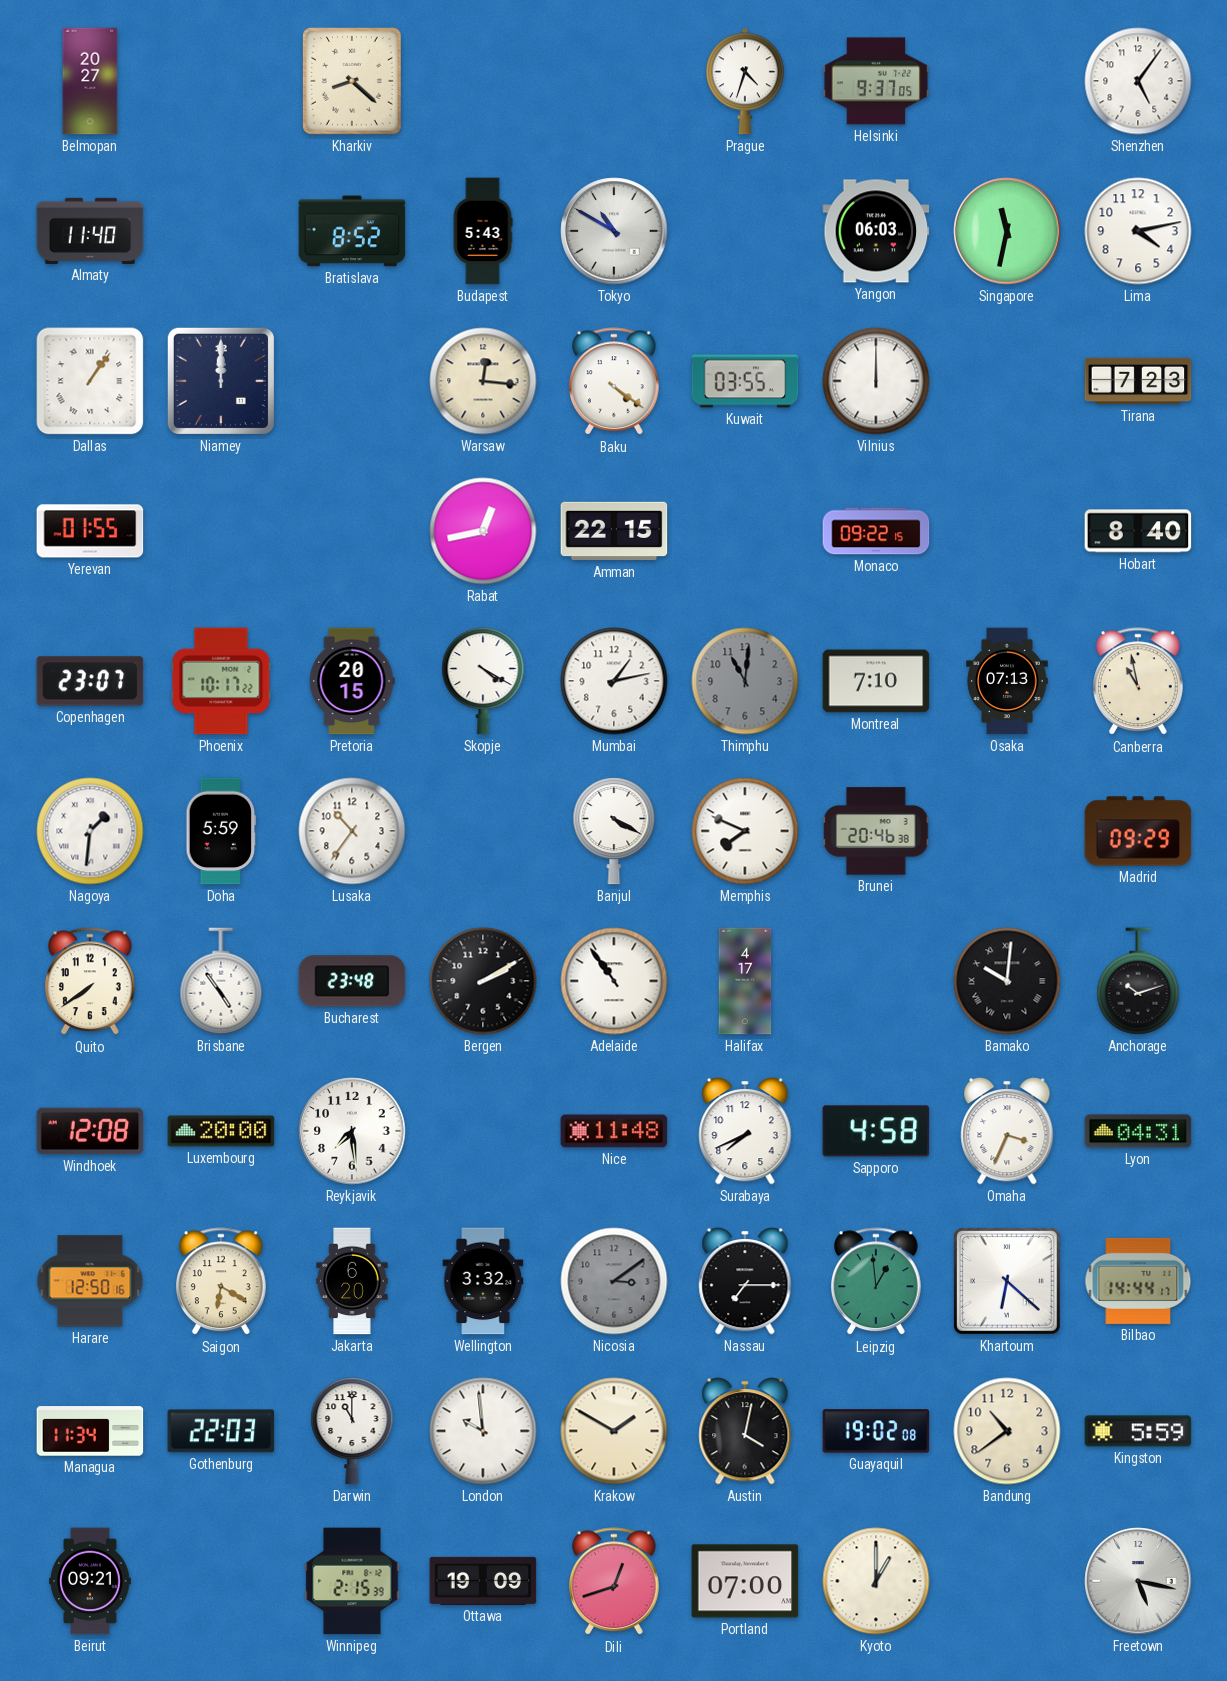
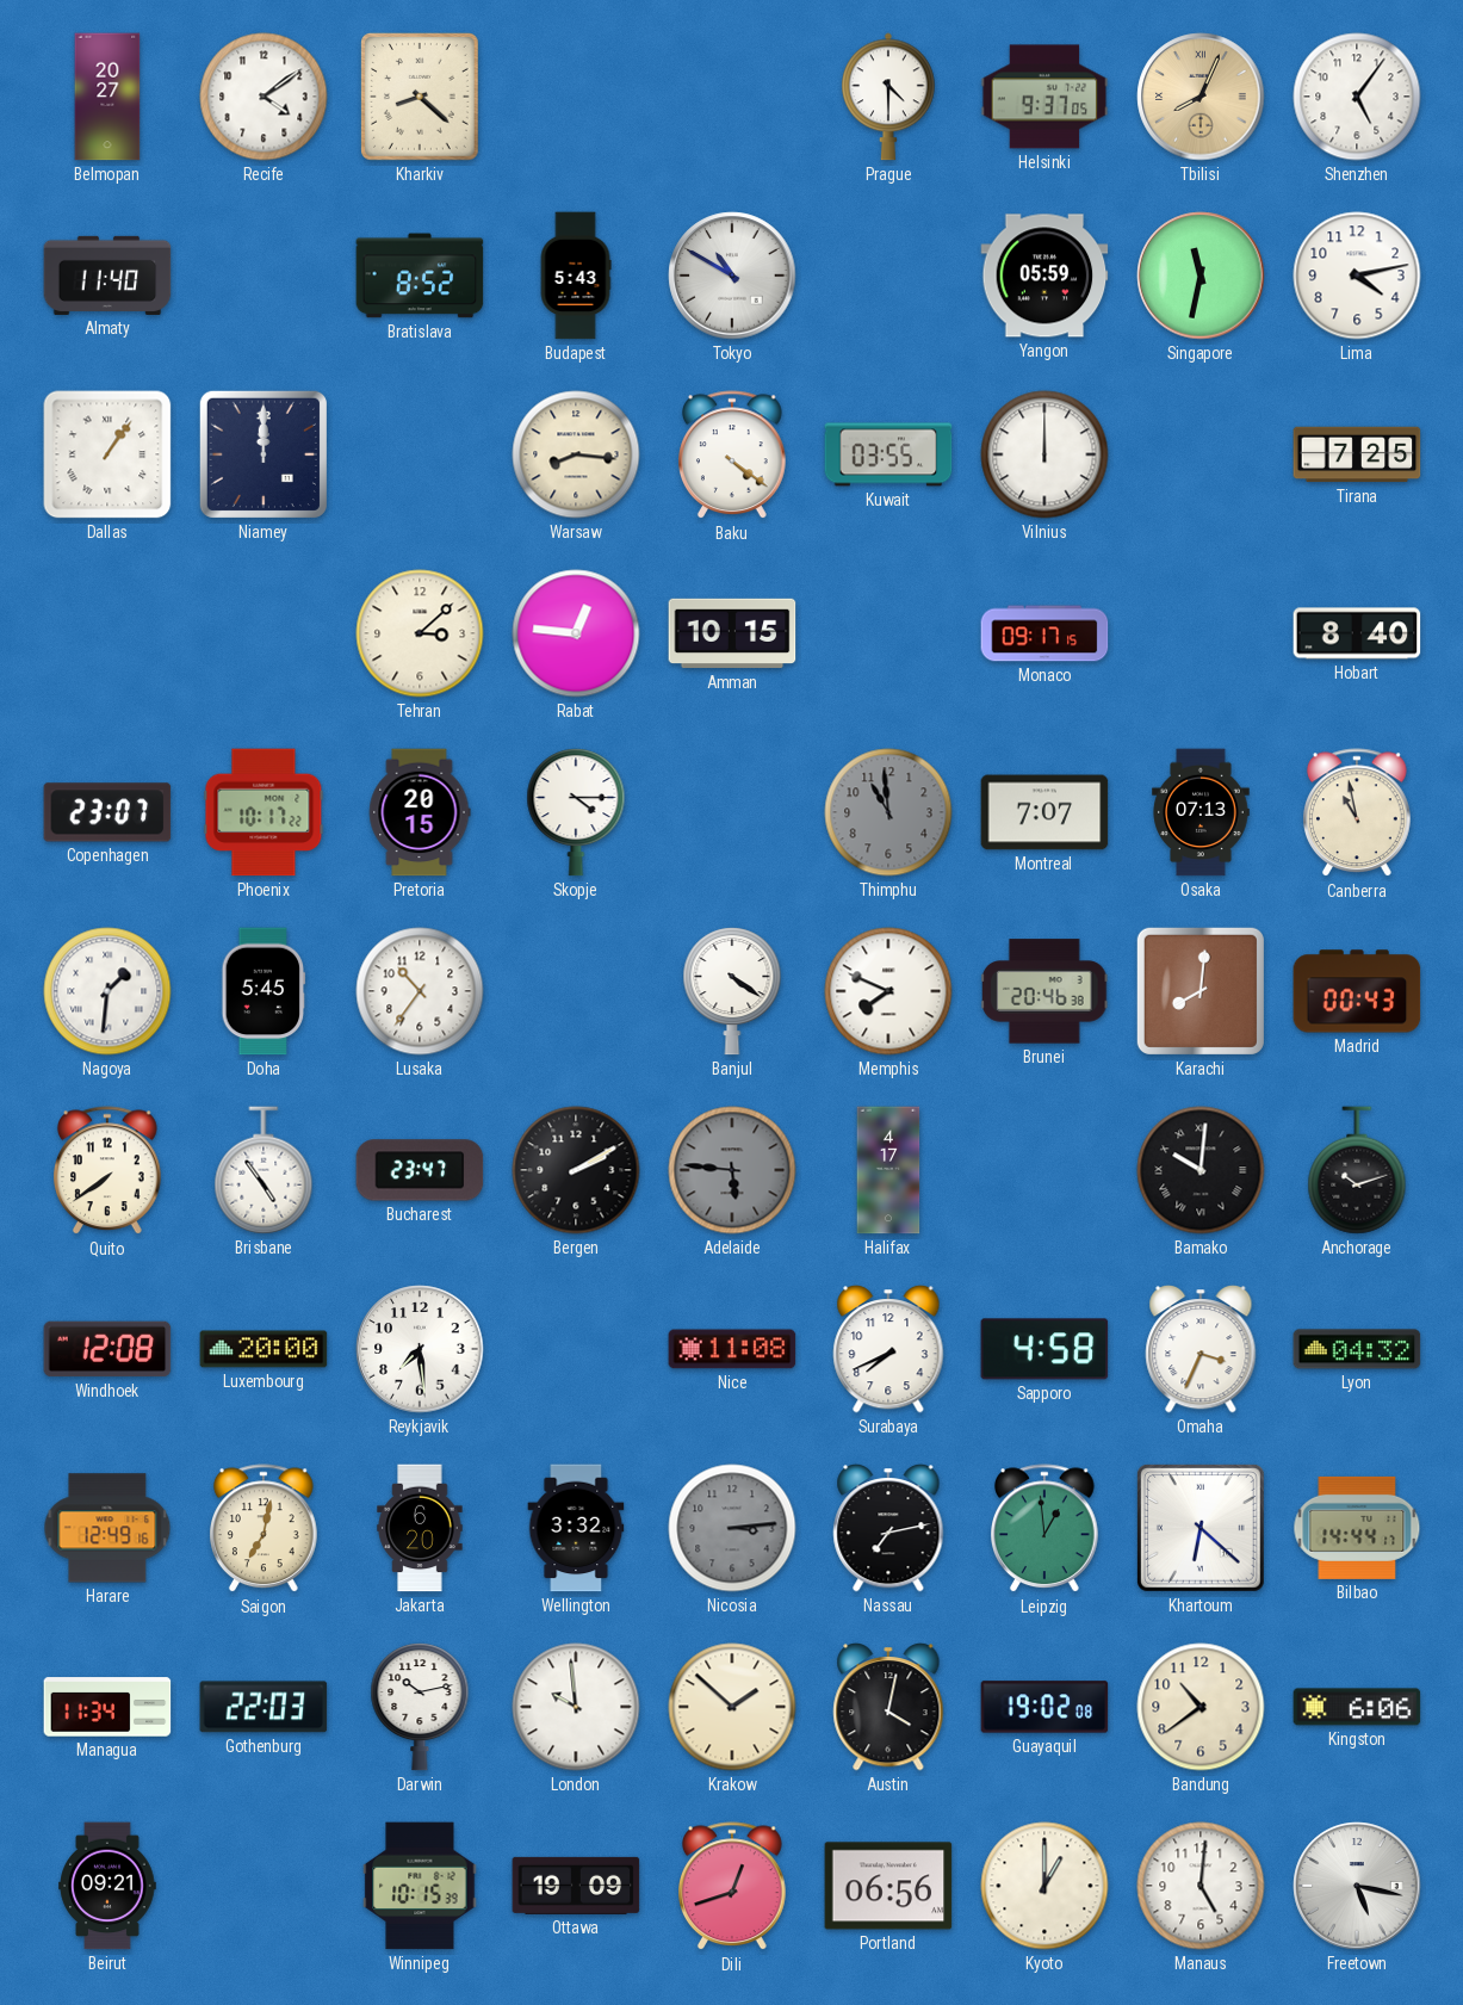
Recife: none -> 4:09 (264, 97)
Prague: 4:33 -> 4:30 (889, 97)
Tbilisi: none -> 8:04 (1201, 97)
Yangon: 06:03 -> 05:59 (1044, 276)
Warsaw: 12:16 -> 8:16 (576, 454)
Tirana: 7:23 -> 7:25 (1357, 454)
Yerevan: 01:55 -> none (90, 531)
Tehran: none -> 3:08 (420, 633)
Rabat: 12:43 -> 12:46 (576, 633)
Amman: 22:15 -> 10:15 (732, 633)
Monaco: 09:22 -> 09:17 (1044, 633)
Skopje: 4:20 -> 4:15 (576, 812)
Mumbai: 1:13 -> none (614, 681)
Thimphu: 11:01 -> 10:59 (888, 812)
Montreal: 7:10 -> 7:07 (1044, 812)
Doha: 5:59 -> 5:45 (264, 991)
Banjul: 4:20 -> 4:21 (732, 991)
Karachi: none -> 8:01 (1201, 991)
Madrid: 09:29 -> 00:43 (1357, 991)
Bucharest: 23:48 -> 23:47 (420, 1170)
Adelaide: 10:54 -> 5:46 (732, 1170)
Adelaide dial: white -> grey (732, 1170)
Nice: 11:48 -> 11:08 (732, 1349)
Lyon: 04:31 -> 04:32 (1357, 1349)
Harare: 12:50 -> 12:49 (107, 1528)
Saigon: 6:20 -> 7:02 (265, 1529)
Nicosia: 3:09 -> 3:14 (732, 1528)
Nassau: 7:15 -> 7:13 (888, 1528)
Darwin: 11:00 -> 10:13 (420, 1707)
Krakow: 1:50 -> 1:52 (732, 1707)
Kingston: 5:59 -> 6:06 (1357, 1707)
Winnipeg: 2:15 -> 10:15 (420, 1886)
Portland: 07:00 -> 06:56 (888, 1886)
Manaus: none -> 5:01 (1201, 1886)
